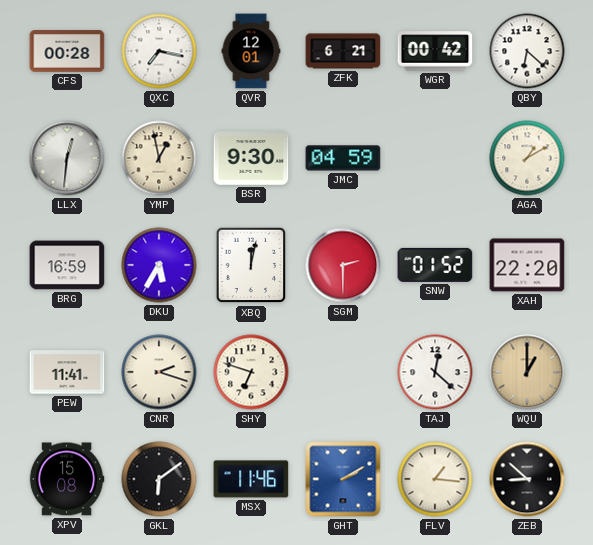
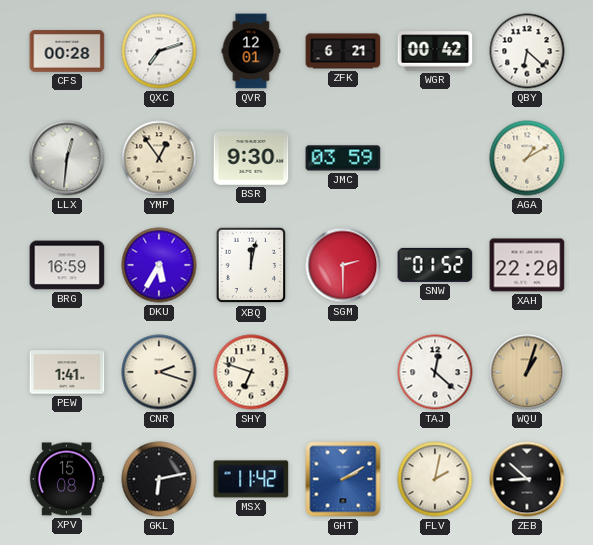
QXC: 7:17 -> 7:12 (159, 51)
YMP: 12:58 -> 12:54 (159, 158)
JMC: 04:59 -> 03:59 (343, 158)
PEW: 11:41 -> 1:41 (67, 372)
WQU: 1:00 -> 1:03 (527, 372)
GKL: 6:09 -> 6:13 (159, 479)
MSX: 11:46 -> 11:42 (251, 479)
FLV: 1:16 -> 2:02 (435, 479)
